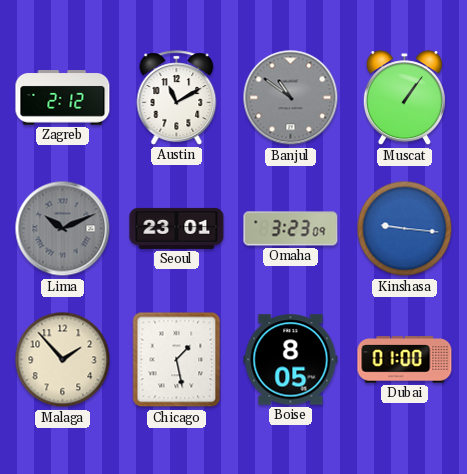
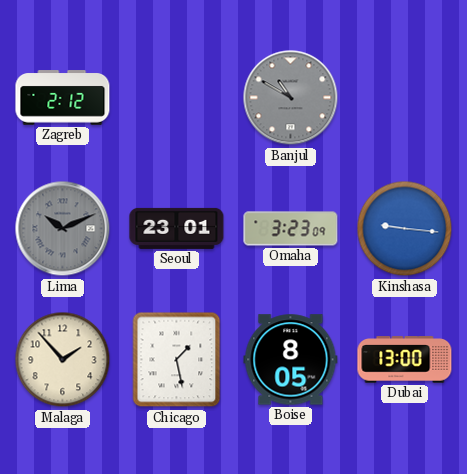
Austin: 11:10 -> none (177, 98)
Banjul: 10:51 -> 10:50 (291, 98)
Muscat: 1:06 -> none (404, 98)
Dubai: 01:00 -> 13:00 (405, 360)
